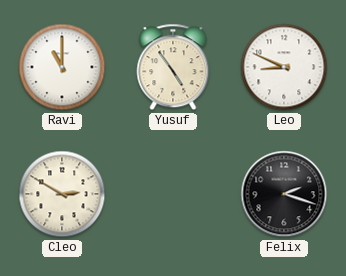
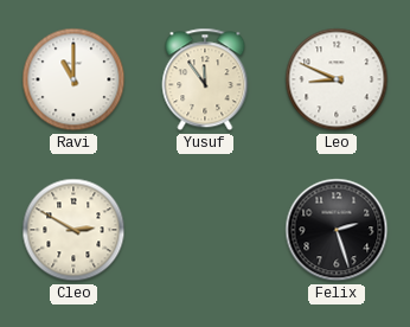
Yusuf: 4:54 -> 11:54 (205, 79)
Felix: 2:18 -> 2:27 (337, 230)
